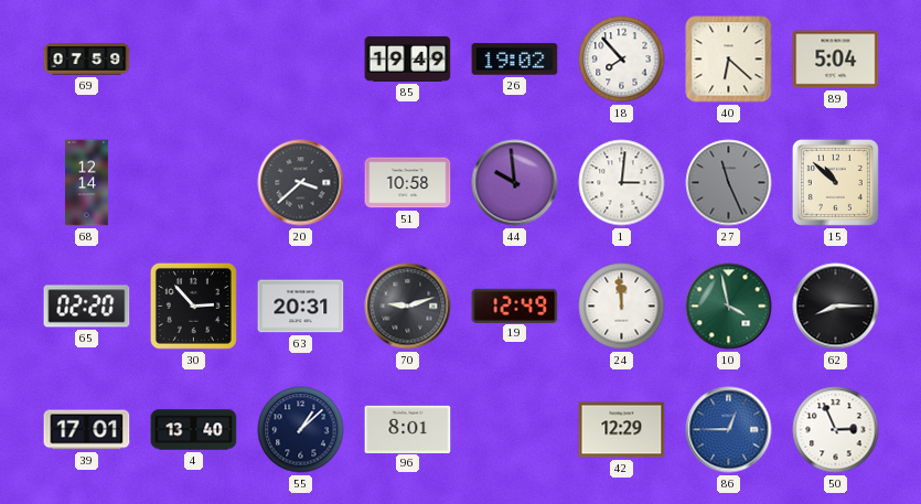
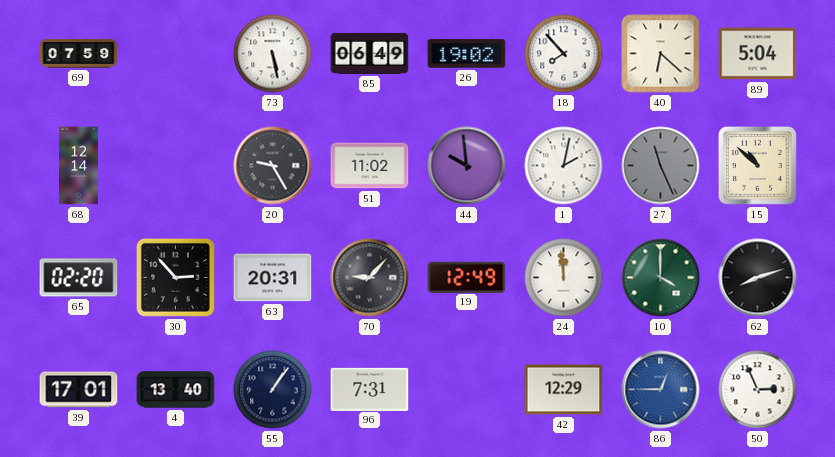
73: none -> 5:28 (273, 54)
85: 19:49 -> 06:49 (370, 53)
20: 3:38 -> 9:25 (273, 166)
51: 10:58 -> 11:02 (370, 166)
1: 3:01 -> 2:02 (564, 166)
70: 9:12 -> 9:07 (370, 278)
10: 3:58 -> 4:00 (661, 278)
62: 8:15 -> 8:12 (758, 278)
55: 1:08 -> 1:06 (273, 390)
96: 8:01 -> 7:31 (370, 389)
